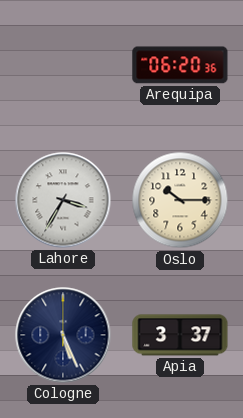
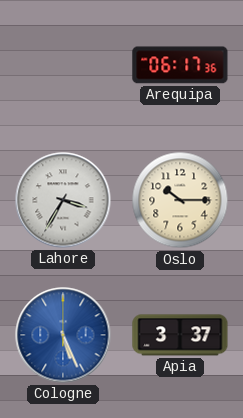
Arequipa: 06:20 -> 06:17 (180, 65)
Cologne dial: navy -> blue (63, 335)
